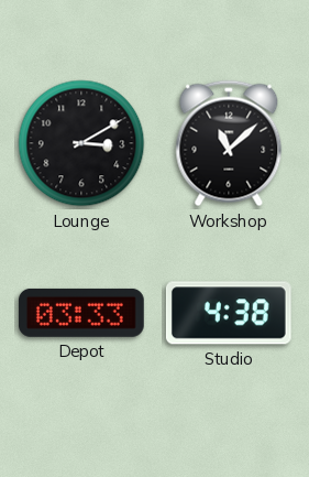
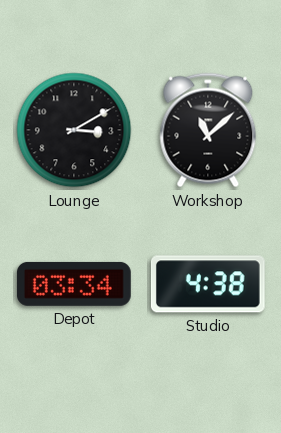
Depot: 03:33 -> 03:34 (74, 284)
